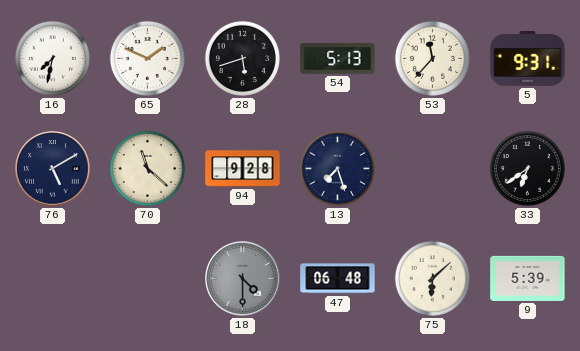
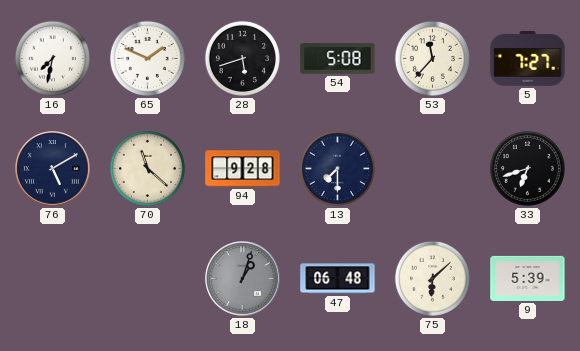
54: 5:13 -> 5:08 (338, 59)
5: 9:31 -> 7:27 (528, 59)
13: 7:27 -> 7:30 (337, 168)
33: 6:39 -> 6:42 (527, 168)
18: 4:30 -> 1:03 (243, 279)
